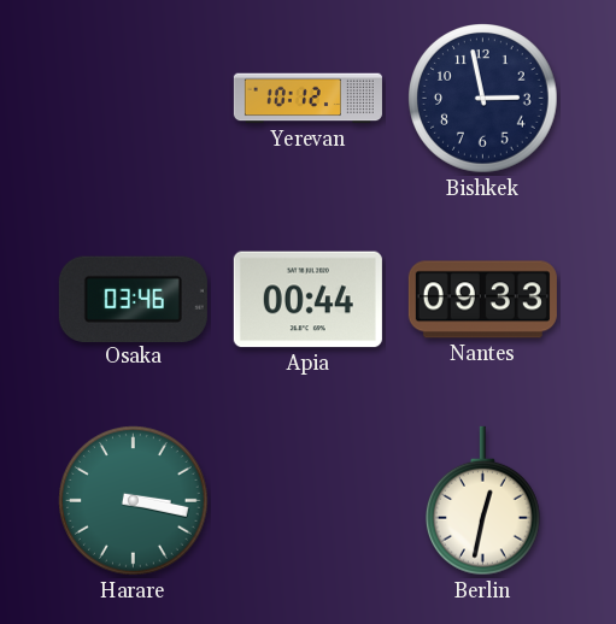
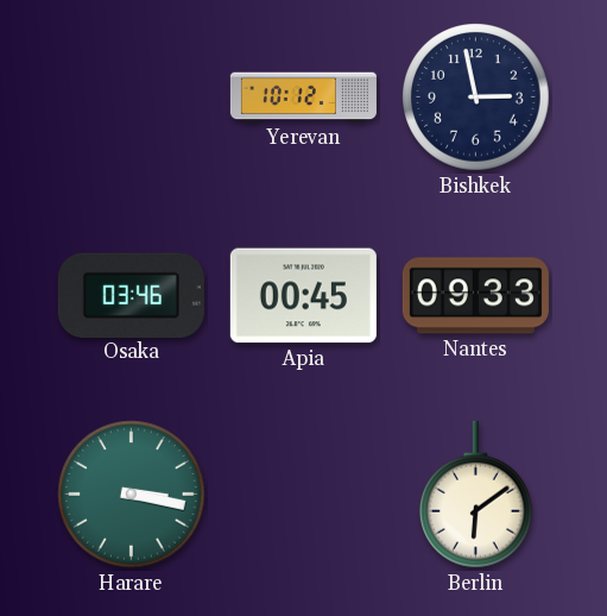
Apia: 00:44 -> 00:45 (303, 296)
Berlin: 12:32 -> 6:09 (475, 495)
